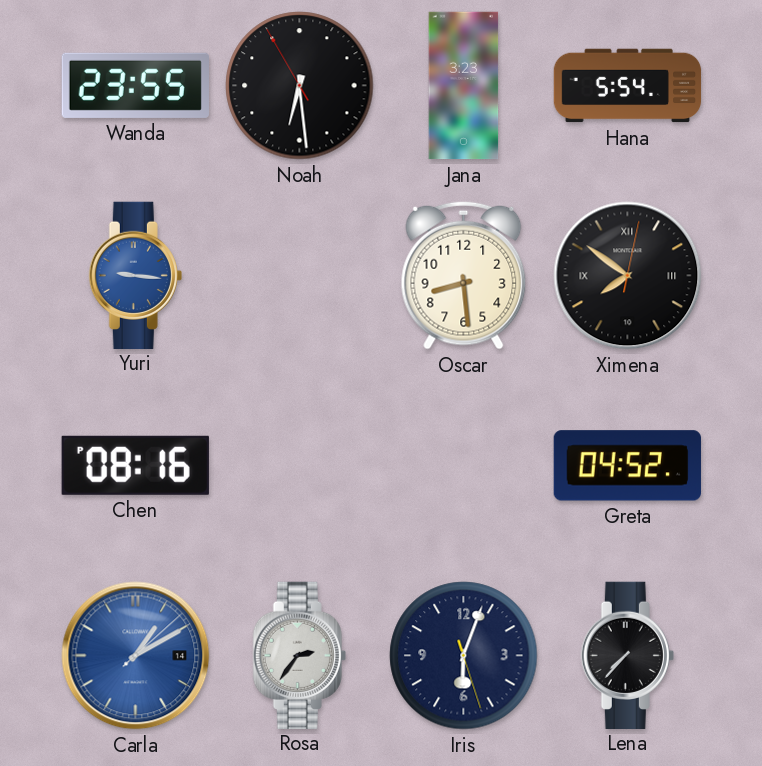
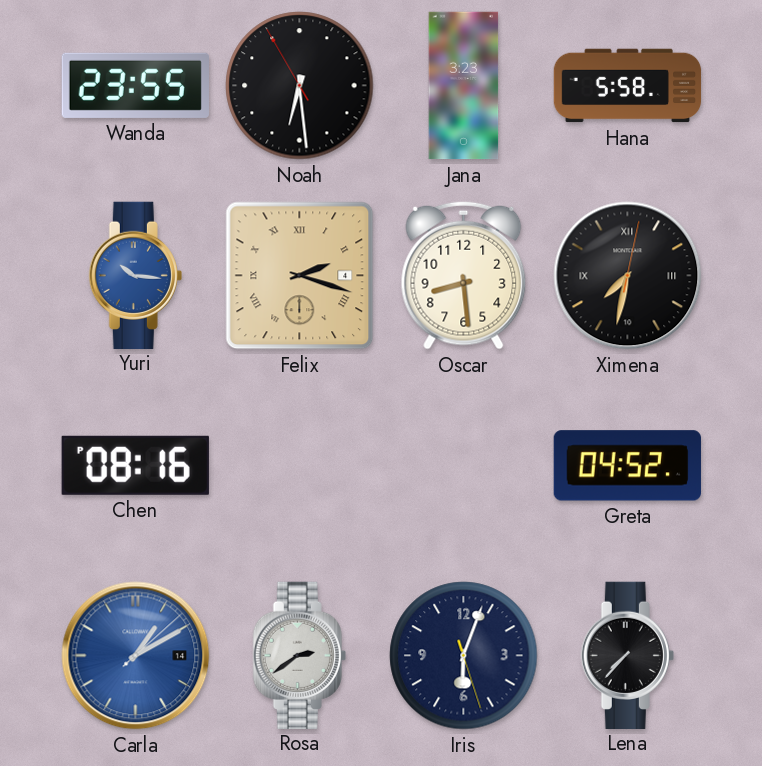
Hana: 5:54 -> 5:58 (628, 86)
Yuri: 9:16 -> 10:16 (135, 275)
Felix: none -> 2:18 (300, 276)
Ximena: 7:51 -> 7:32 (628, 276)
Rosa: 2:36 -> 2:39 (299, 655)
